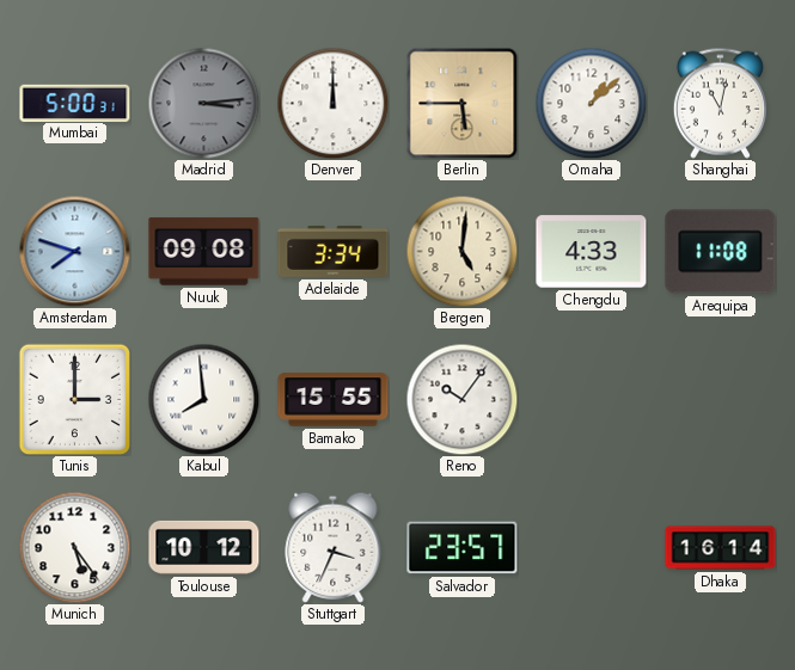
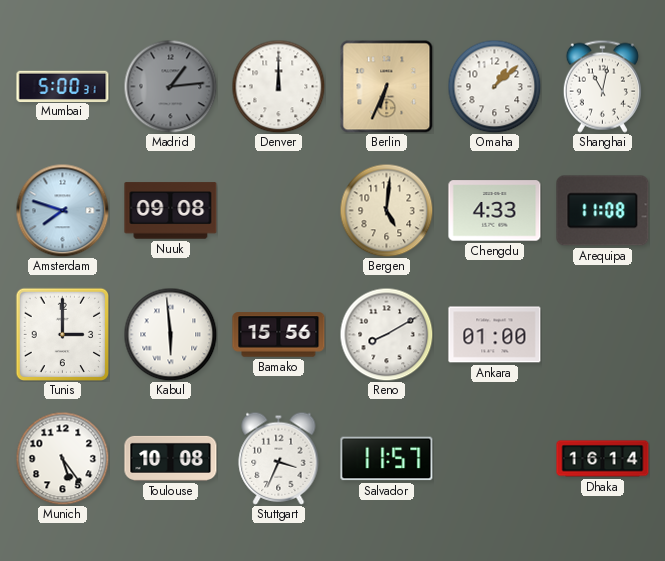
Madrid: 3:14 -> 1:14 (170, 86)
Berlin: 5:45 -> 6:34 (386, 86)
Adelaide: 3:34 -> none (334, 251)
Kabul: 7:59 -> 5:59 (170, 334)
Bamako: 15:55 -> 15:56 (279, 335)
Reno: 10:06 -> 8:10 (386, 334)
Ankara: none -> 01:00 (495, 335)
Toulouse: 10:12 -> 10:08 (171, 458)
Salvador: 23:57 -> 11:57 (387, 459)
